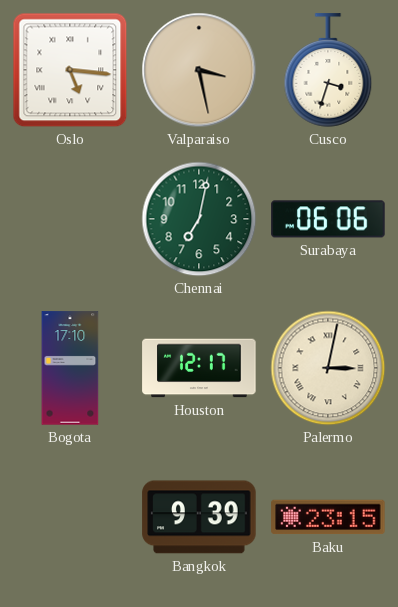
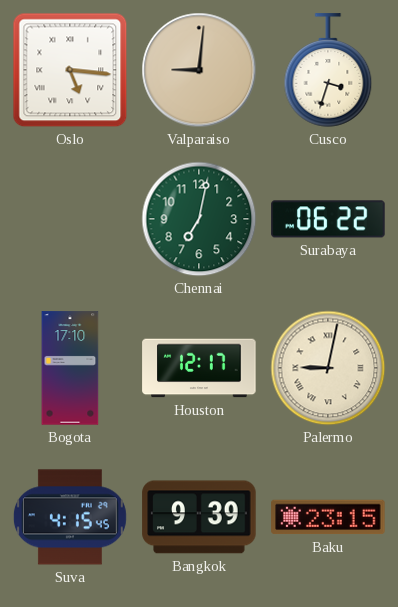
Valparaiso: 3:28 -> 9:01 (199, 70)
Surabaya: 06:06 -> 06:22 (328, 219)
Palermo: 3:02 -> 9:02 (328, 368)
Suva: none -> 4:15 (70, 517)
